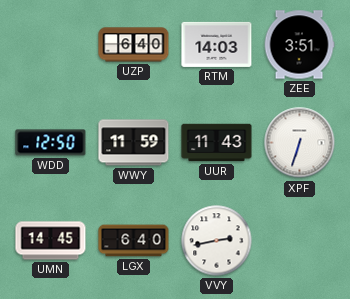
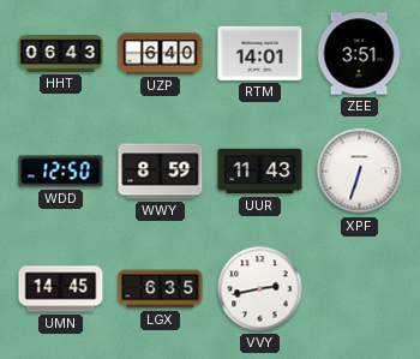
HHT: none -> 06:43 (61, 54)
RTM: 14:03 -> 14:01 (260, 53)
WWY: 11:59 -> 8:59 (161, 172)
LGX: 6:40 -> 6:35 (161, 289)
